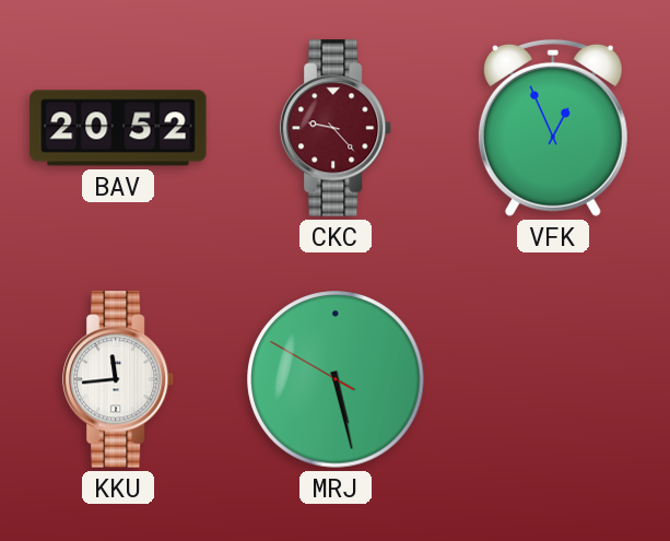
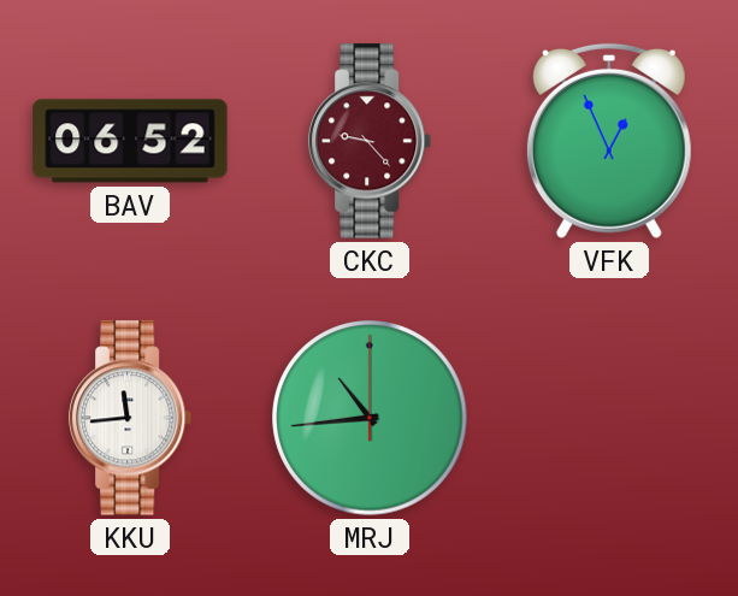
BAV: 20:52 -> 06:52 (130, 141)
MRJ: 5:27 -> 10:44 (370, 418)
